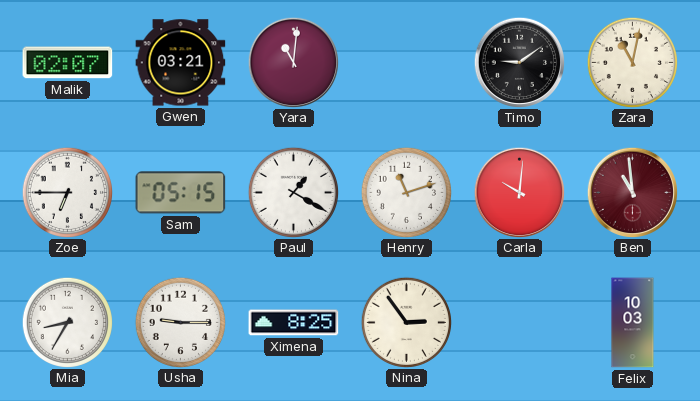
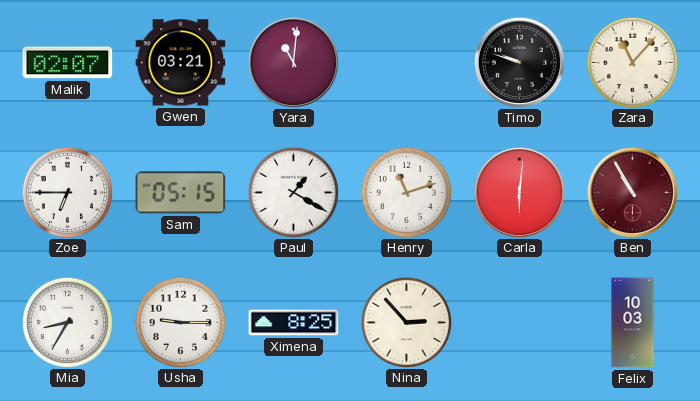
Timo: 9:09 -> 9:48 (519, 62)
Zara: 11:02 -> 11:07 (632, 62)
Carla: 10:01 -> 6:01 (519, 192)
Ben: 10:59 -> 10:55 (632, 192)
Nina: 2:54 -> 2:53 (406, 322)
